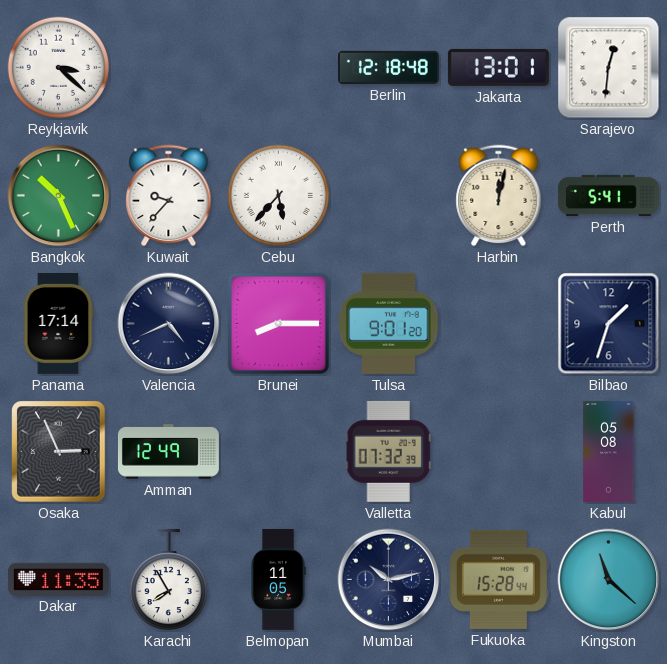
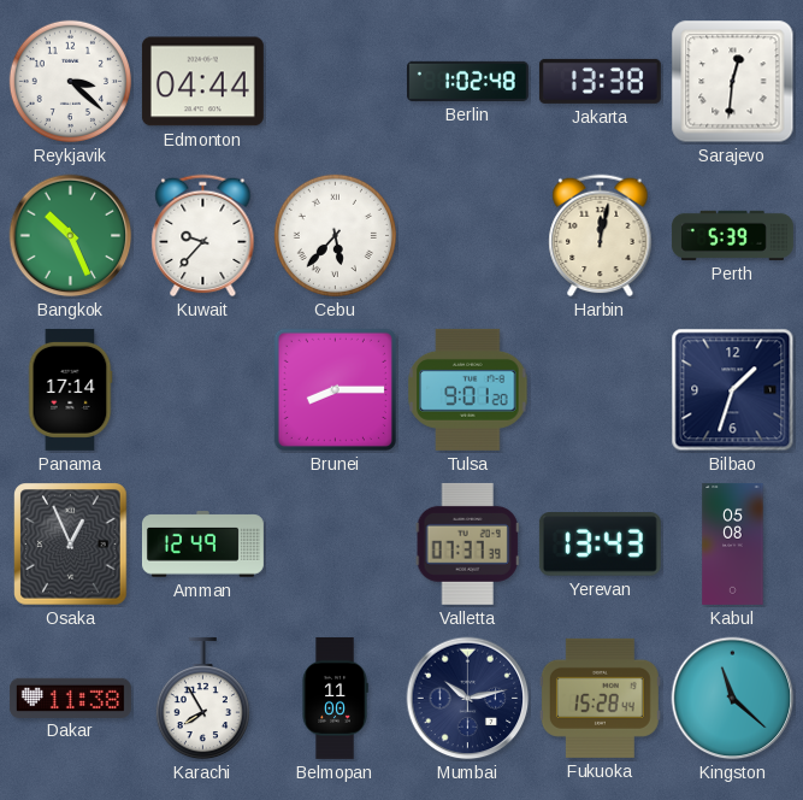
Edmonton: none -> 04:44 (202, 82)
Berlin: 12:18 -> 1:02 (467, 81)
Jakarta: 13:01 -> 13:38 (600, 81)
Perth: 5:41 -> 5:39 (732, 235)
Valencia: 4:41 -> none (169, 324)
Osaka: 2:56 -> 12:56 (71, 545)
Valletta: 07:32 -> 07:37 (467, 543)
Yerevan: none -> 13:43 (600, 545)
Dakar: 11:35 -> 11:38 (70, 698)
Belmopan: 11:05 -> 11:00 (335, 698)
